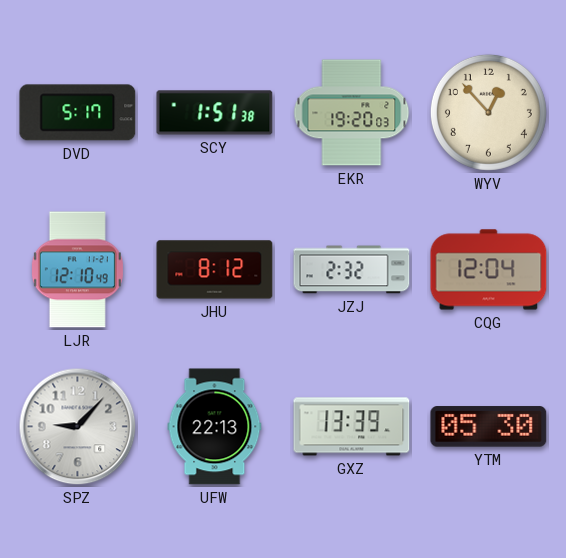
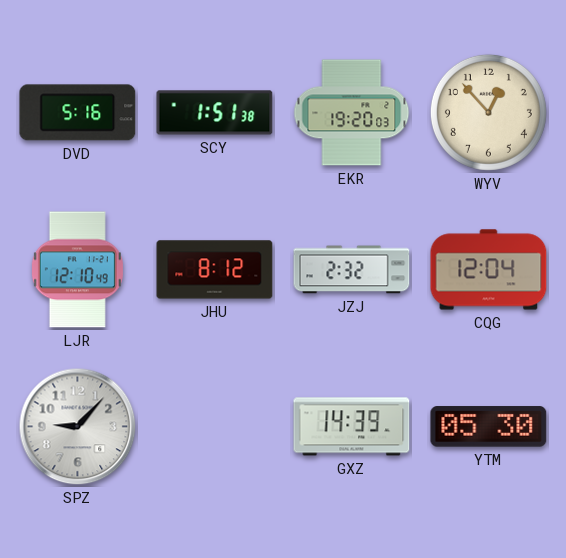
DVD: 5:17 -> 5:16 (78, 113)
UFW: 22:13 -> none (215, 427)
GXZ: 13:39 -> 14:39 (352, 427)
